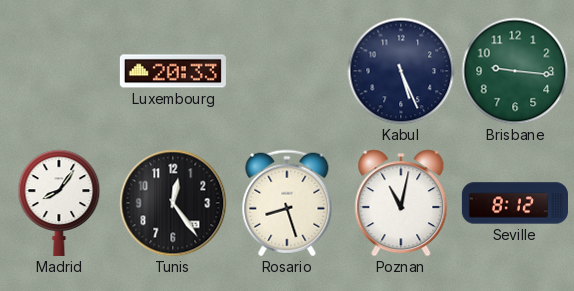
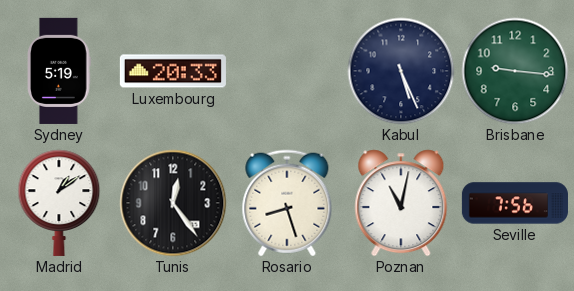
Sydney: none -> 5:19 (60, 71)
Madrid: 8:06 -> 1:09 (59, 203)
Seville: 8:12 -> 7:56 (515, 203)
